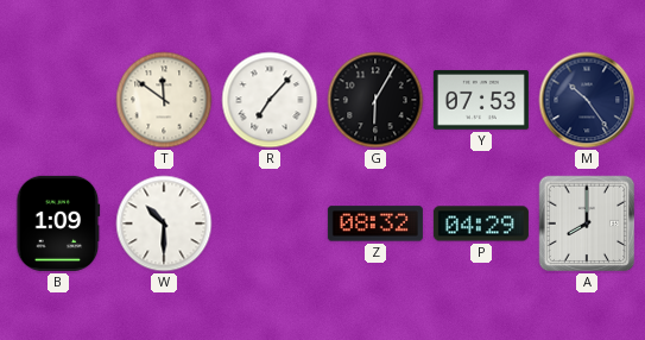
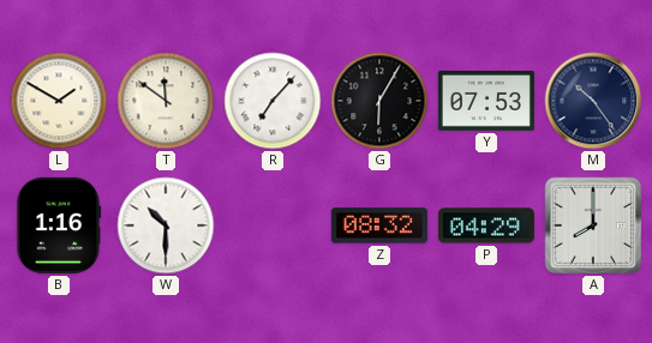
L: none -> 1:50 (59, 101)
B: 1:09 -> 1:16 (59, 225)
